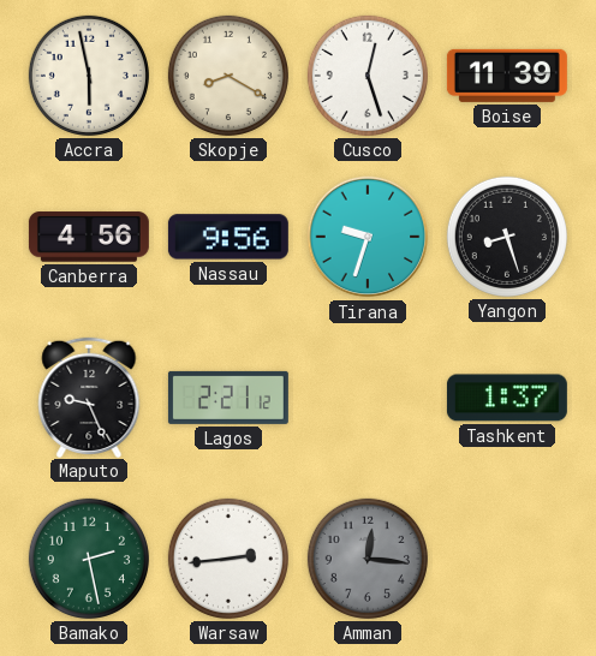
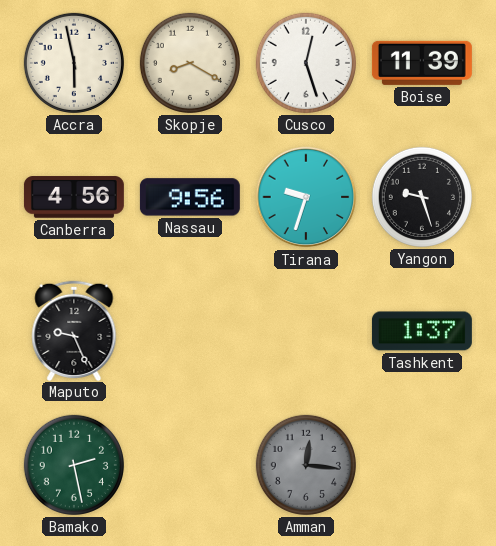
Yangon: 8:27 -> 9:27 (422, 197)
Lagos: 2:21 -> none (228, 398)
Warsaw: 2:44 -> none (228, 559)
